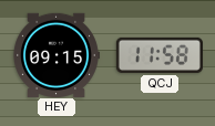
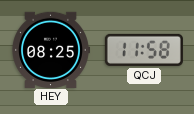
HEY: 09:15 -> 08:25 (51, 49)
